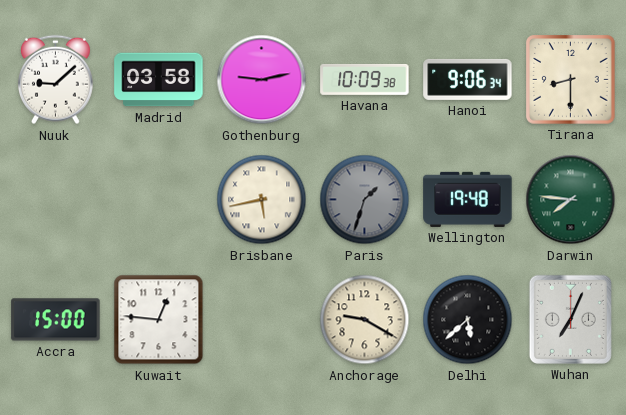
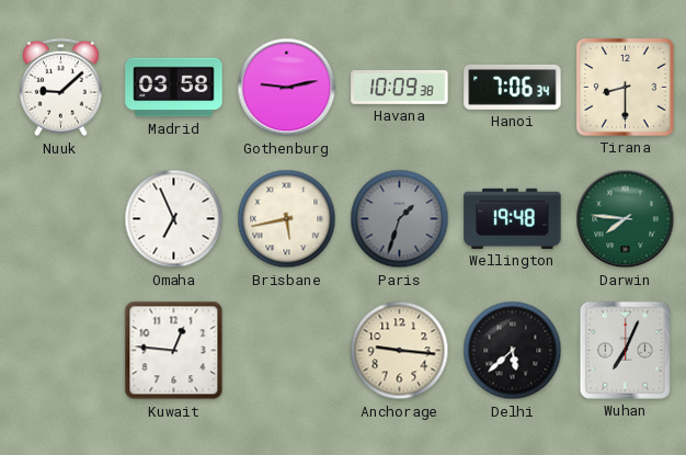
Hanoi: 9:06 -> 7:06 (513, 87)
Omaha: none -> 6:56 (174, 219)
Accra: 15:00 -> none (56, 320)
Anchorage: 9:20 -> 9:16 (400, 351)
